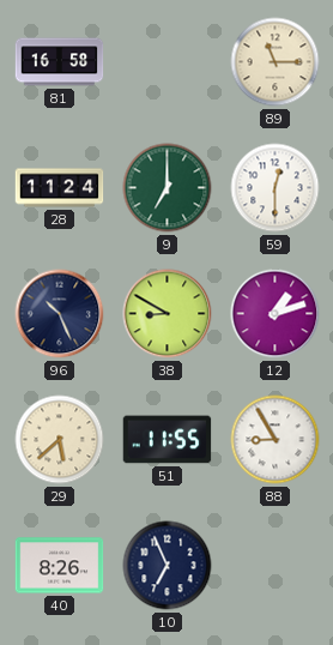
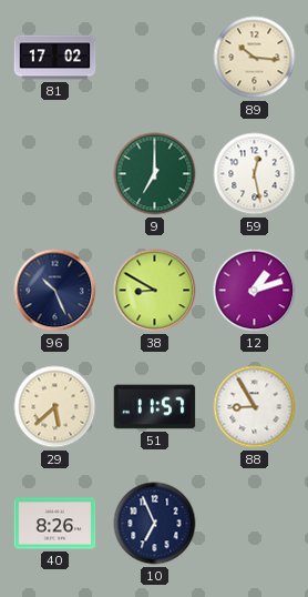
81: 16:58 -> 17:02 (55, 58)
89: 11:15 -> 10:16 (255, 58)
28: 11:24 -> none (60, 188)
59: 12:30 -> 12:28 (255, 174)
51: 11:55 -> 11:57 (155, 407)
